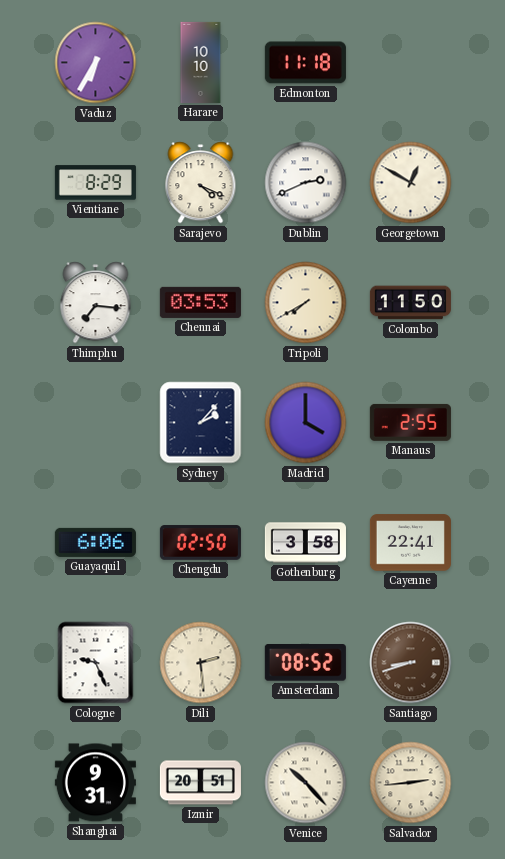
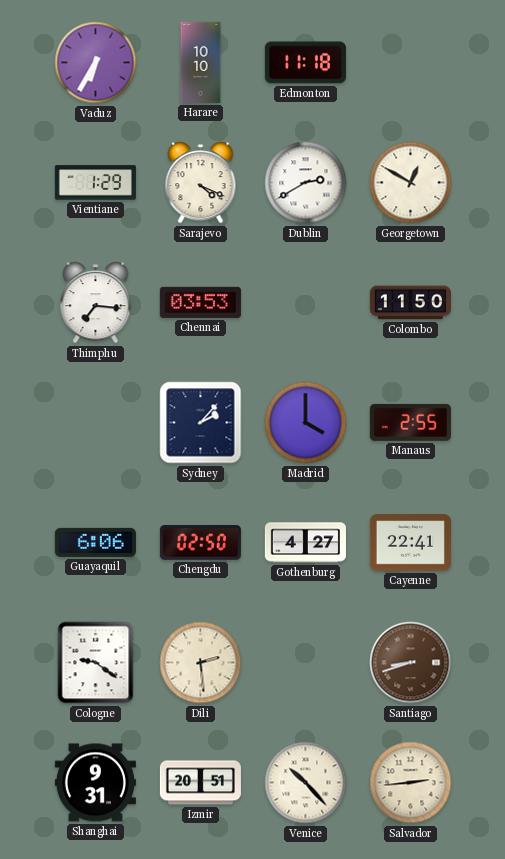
Vientiane: 8:29 -> 1:29 (95, 183)
Dublin: 2:41 -> 2:40 (306, 183)
Tripoli: 7:40 -> none (306, 303)
Gothenburg: 3:58 -> 4:27 (305, 543)
Cologne: 9:26 -> 9:21 (96, 663)
Amsterdam: 08:52 -> none (305, 663)
